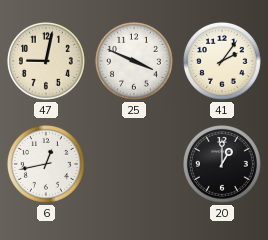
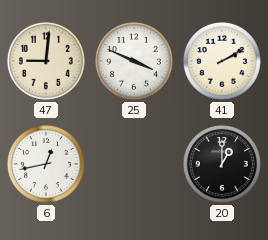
47: 9:02 -> 9:01 (46, 61)
41: 2:06 -> 2:10 (222, 61)
